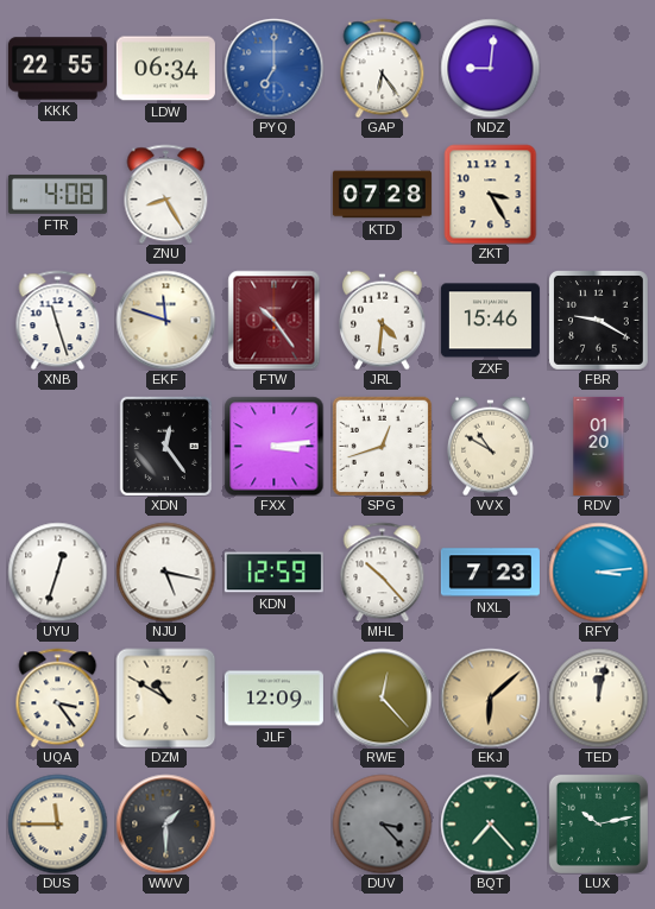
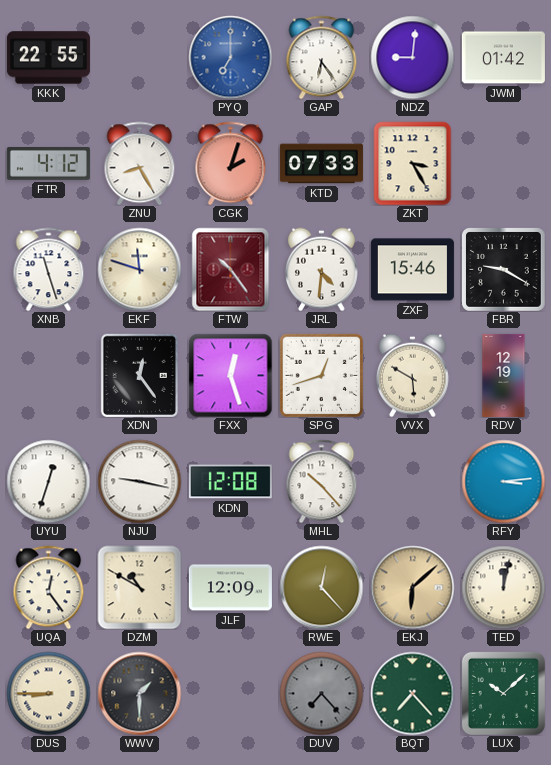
LDW: 06:34 -> none (165, 69)
JWM: none -> 01:42 (503, 58)
FTR: 4:08 -> 4:12 (48, 163)
CGK: none -> 2:03 (231, 163)
KTD: 07:28 -> 07:33 (321, 164)
FXX: 3:14 -> 12:27 (230, 375)
VVX: 10:50 -> 5:50 (413, 375)
RDV: 01:20 -> 12:19 (504, 375)
NJU: 5:17 -> 9:17 (139, 481)
KDN: 12:59 -> 12:08 (230, 482)
NXL: 7:23 -> none (490, 573)
UQA: 3:24 -> 12:24 (49, 587)
DUS: 11:45 -> 8:45 (48, 693)
DUV: 3:23 -> 7:23 (321, 693)
LUX: 10:13 -> 10:08 (503, 693)
